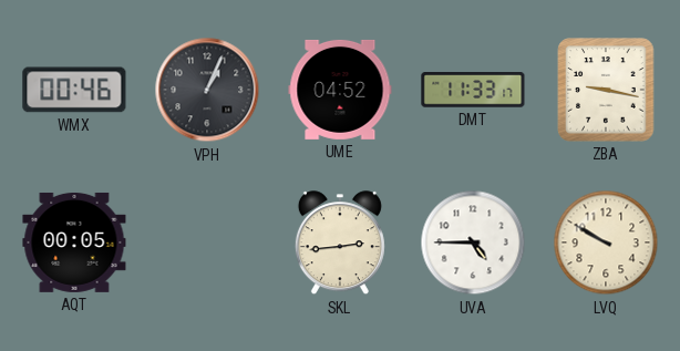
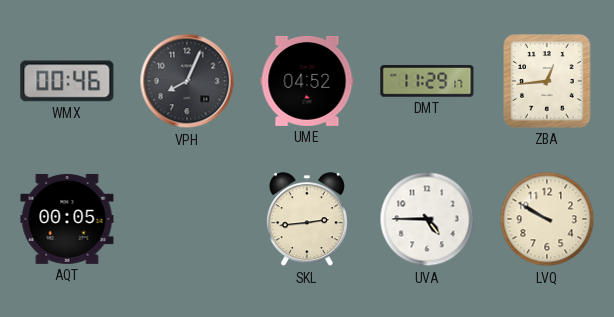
VPH: 1:04 -> 8:04 (187, 81)
DMT: 11:33 -> 11:29 (427, 82)
ZBA: 9:17 -> 12:44 (547, 81)
